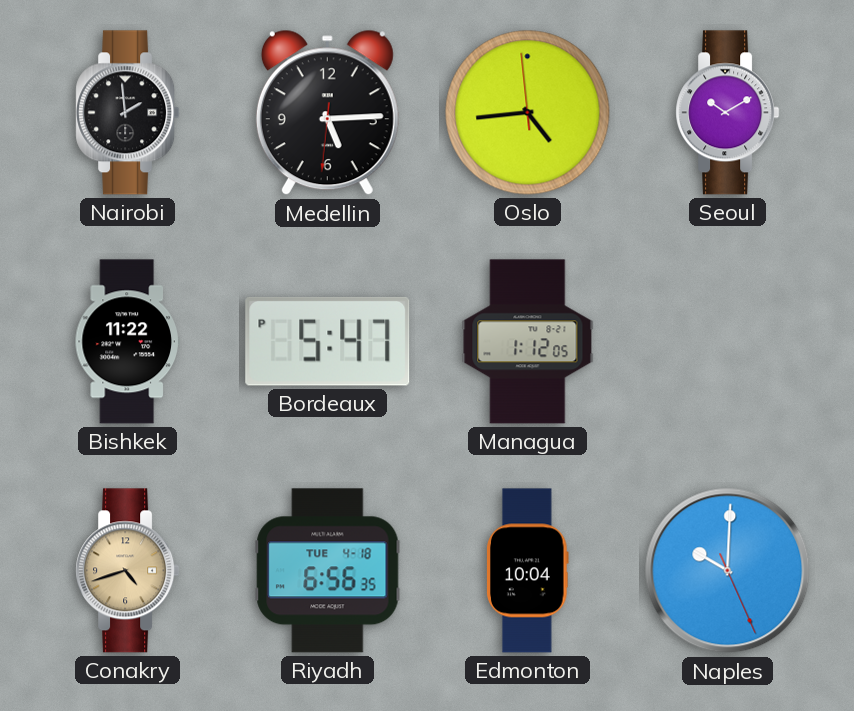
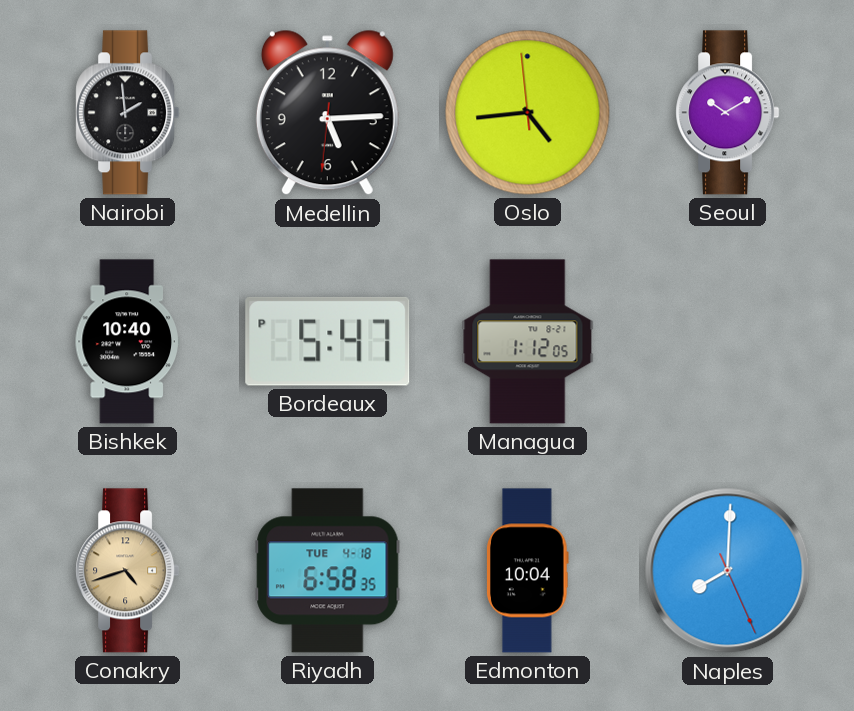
Bishkek: 11:22 -> 10:40 (127, 342)
Riyadh: 6:56 -> 6:58 (328, 571)
Naples: 10:00 -> 8:00 (728, 571)
